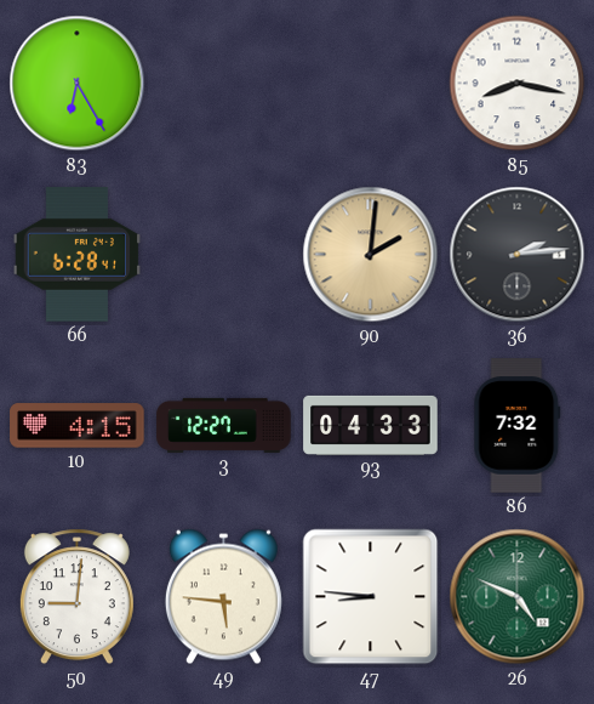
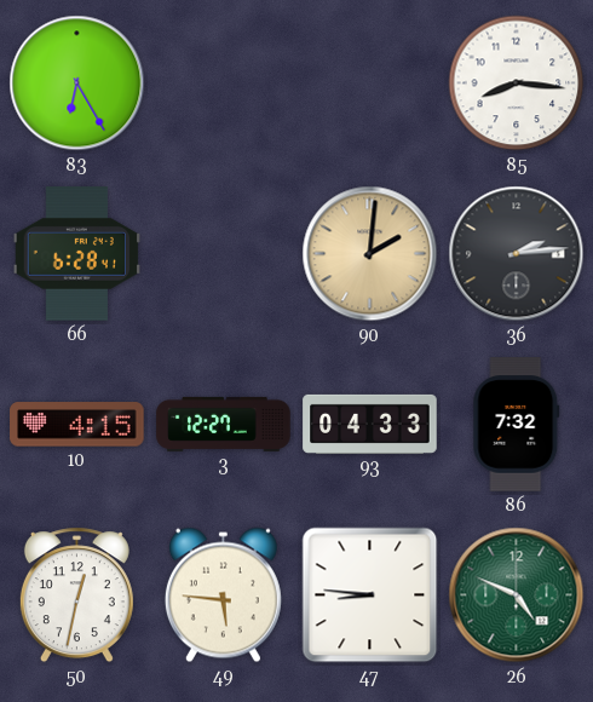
85: 8:17 -> 8:16 (517, 84)
50: 9:01 -> 12:32 (76, 595)
